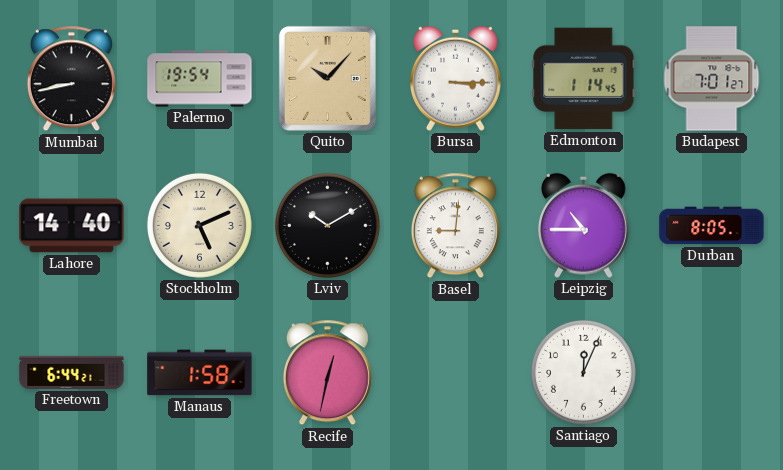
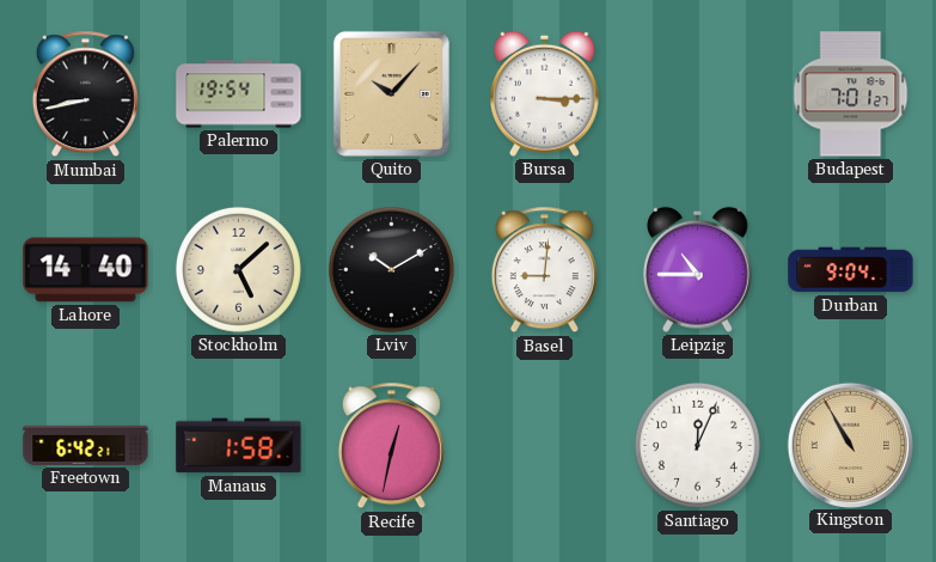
Edmonton: 1:14 -> none (584, 79)
Stockholm: 5:11 -> 5:08 (238, 269)
Durban: 8:05 -> 9:04 (851, 270)
Freetown: 6:44 -> 6:42 (86, 445)
Kingston: none -> 10:55 (850, 445)
